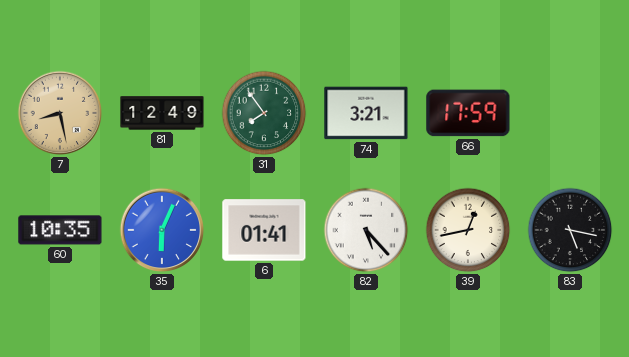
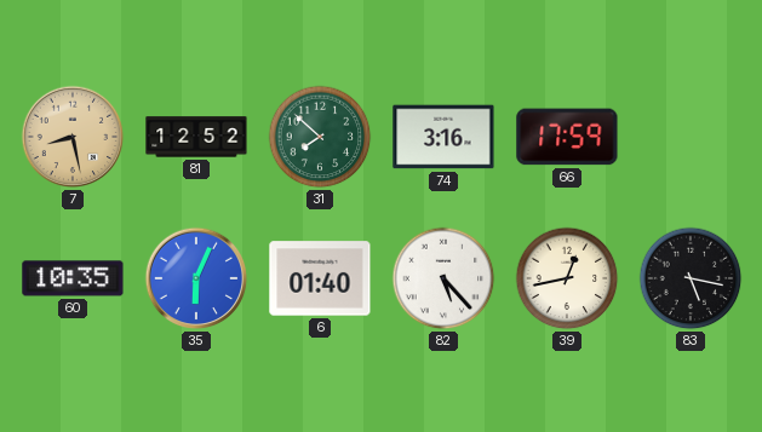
81: 12:49 -> 12:52 (196, 137)
31: 7:54 -> 7:52 (320, 137)
74: 3:21 -> 3:16 (443, 137)
6: 01:41 -> 01:40 (320, 278)
